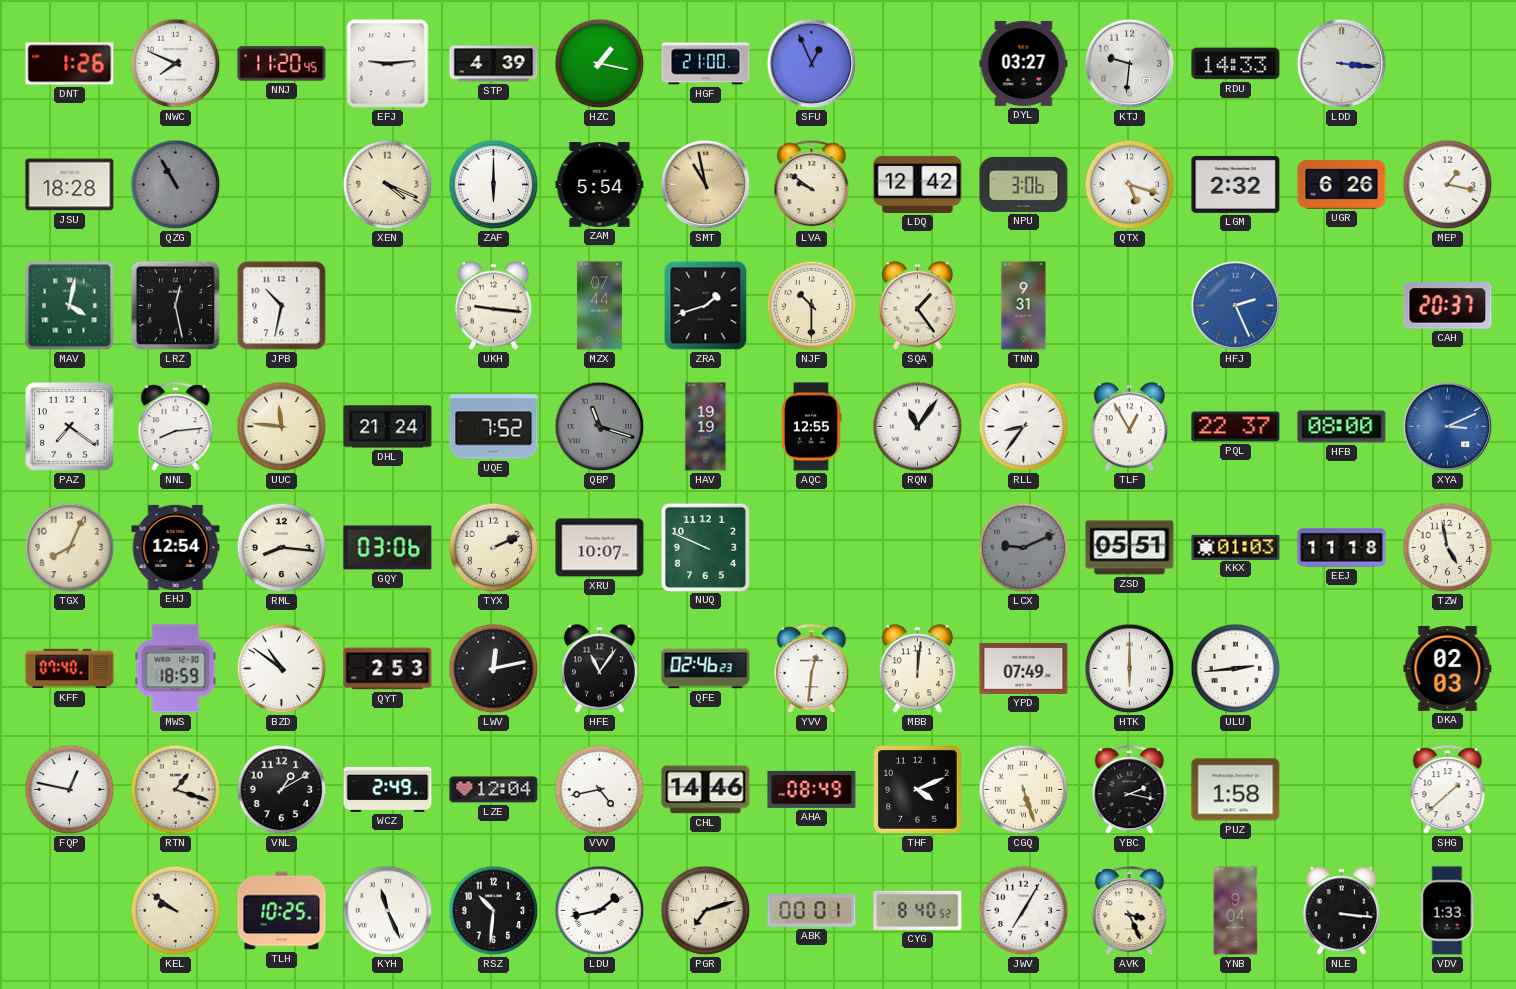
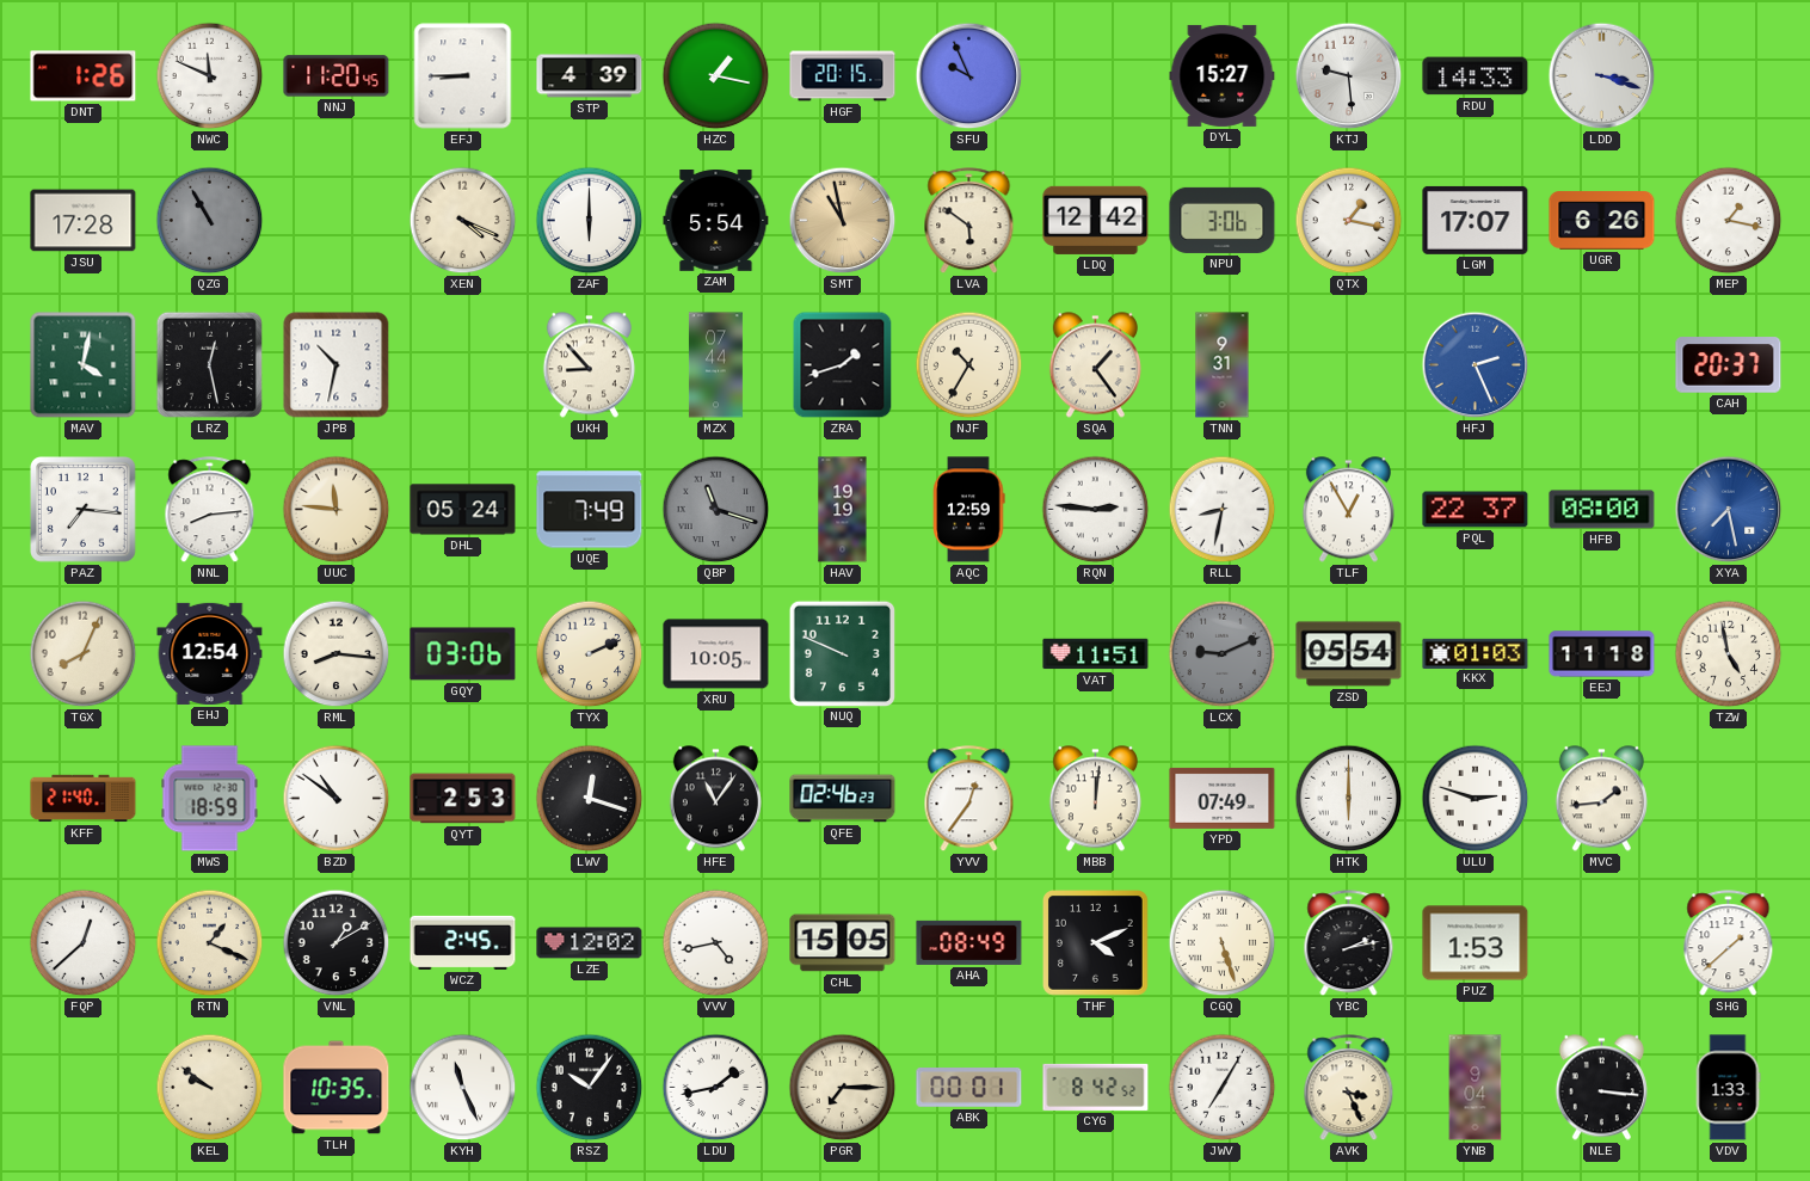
NWC: 7:49 -> 11:49 (210, 76)
EFJ: 9:14 -> 8:45 (463, 76)
HGF: 21:00 -> 20:15 (843, 76)
SFU: 12:56 -> 9:56 (969, 76)
DYL: 03:27 -> 15:27 (1223, 75)
KTJ: 9:31 -> 9:29 (1349, 76)
LDD: 3:16 -> 3:18 (1602, 76)
JSU: 18:28 -> 17:28 (84, 221)
LVA: 9:51 -> 5:51 (969, 221)
QTX: 5:18 -> 1:17 (1349, 221)
LGM: 2:32 -> 17:07 (1476, 220)
UKH: 9:16 -> 8:53 (589, 365)
NJF: 10:30 -> 10:35 (969, 365)
PAZ: 7:21 -> 7:16 (84, 510)
DHL: 21:24 -> 05:24 (463, 510)
UQE: 7:52 -> 7:49 (590, 510)
AQC: 12:55 -> 12:59 (969, 510)
RQN: 11:06 -> 2:46 (1096, 510)
RLL: 8:36 -> 8:32 (1223, 510)
XYA: 3:11 -> 7:28 (1729, 510)
XRU: 10:07 -> 10:05 (716, 654)
VAT: none -> 11:51 (1096, 654)
ZSD: 05:51 -> 05:54 (1349, 654)
KFF: 07:40 -> 21:40 (84, 799)
LWV: 12:13 -> 12:18 (590, 799)
YVV: 12:31 -> 12:36 (969, 799)
ULU: 2:44 -> 2:48 (1476, 799)
MVC: none -> 1:44 (1601, 799)
DKA: 02:03 -> none (1448, 668)
FQP: 12:47 -> 12:38 (84, 943)
RTN: 1:18 -> 1:19 (210, 943)
WCZ: 2:49 -> 2:45 (463, 942)
LZE: 12:04 -> 12:02 (590, 943)
CHL: 14:46 -> 15:05 (843, 943)
YBC: 2:17 -> 2:13 (1349, 943)
PUZ: 1:58 -> 1:53 (1476, 943)
TLH: 10:25 -> 10:35 (337, 1088)
RSZ: 10:31 -> 10:06 (590, 1088)
PGR: 7:12 -> 7:15 (843, 1088)
CYG: 8:40 -> 8:42 (1096, 1087)
